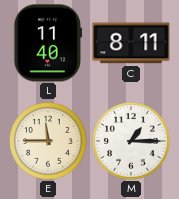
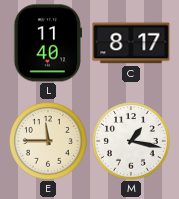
C: 8:11 -> 8:17 (131, 43)
M: 1:15 -> 1:17 (132, 142)
